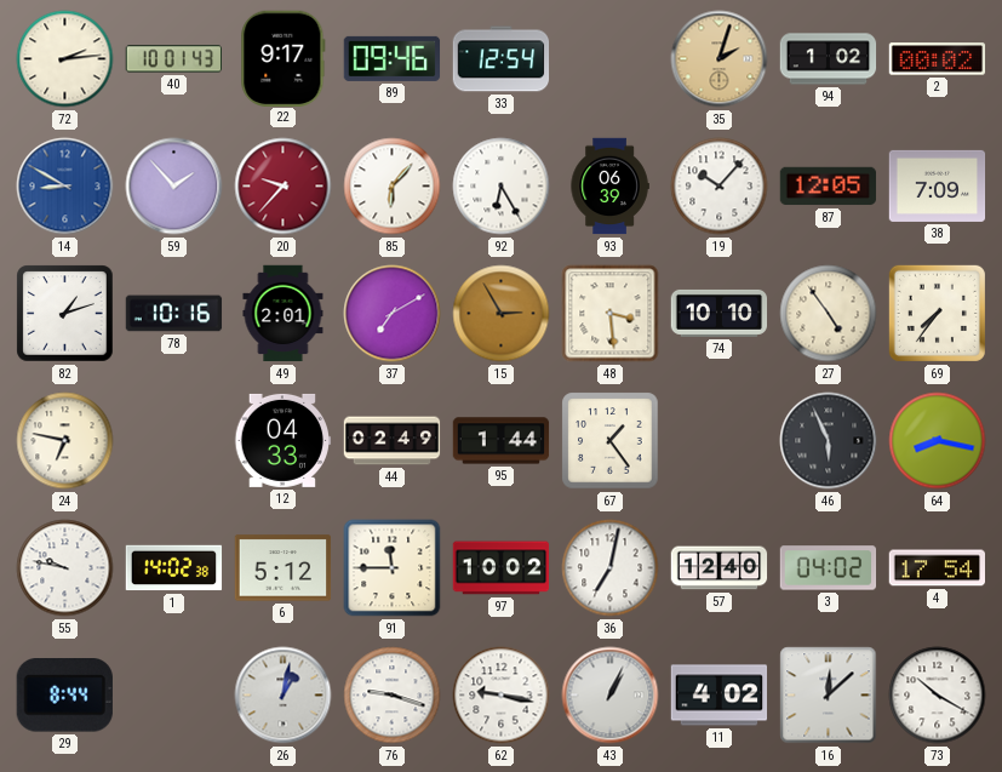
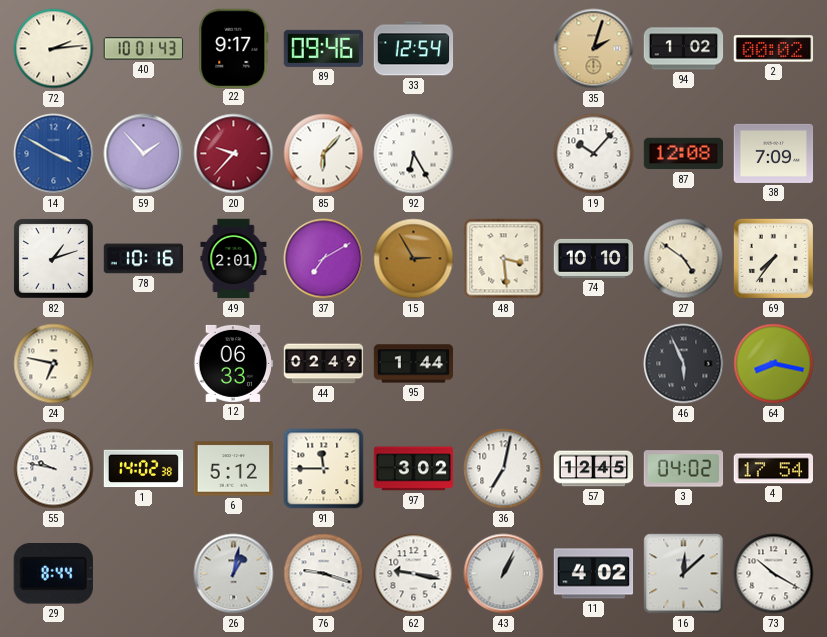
14: 8:50 -> 3:50 (54, 154)
93: 06:39 -> none (609, 187)
87: 12:05 -> 12:08 (684, 154)
27: 4:54 -> 4:51 (684, 259)
12: 04:33 -> 06:33 (234, 363)
67: 1:24 -> none (611, 441)
97: 10:02 -> 3:02 (414, 469)
57: 12:40 -> 12:45 (594, 469)
